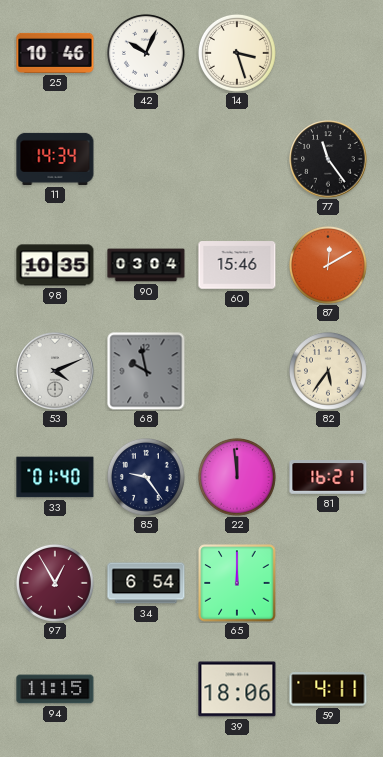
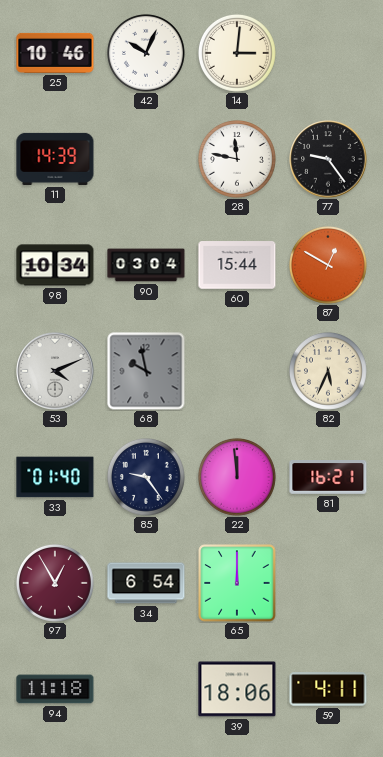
14: 3:27 -> 3:01 (237, 53)
11: 14:34 -> 14:39 (55, 159)
28: none -> 11:47 (237, 159)
77: 11:24 -> 9:24 (328, 159)
98: 10:35 -> 10:34 (55, 265)
60: 15:46 -> 15:44 (237, 265)
87: 12:10 -> 12:50 (328, 265)
82: 5:36 -> 5:34 (328, 371)
94: 11:15 -> 11:18 (55, 689)
